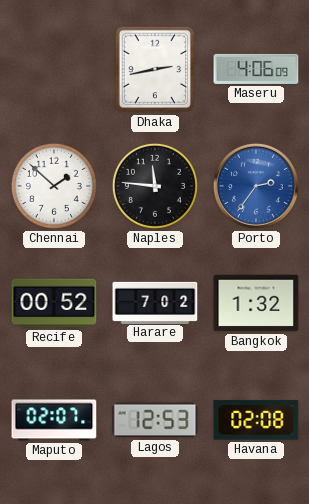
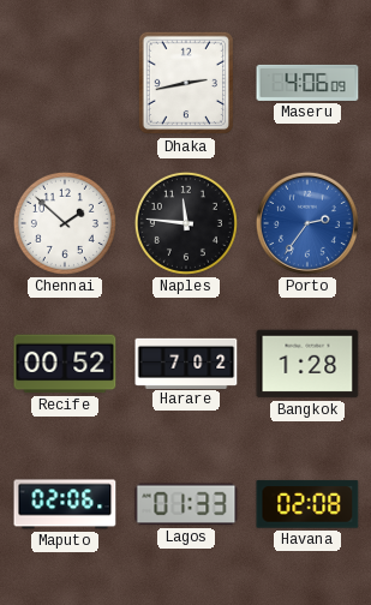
Bangkok: 1:32 -> 1:28 (307, 364)
Maputo: 02:07 -> 02:06 (65, 504)
Lagos: 12:53 -> 01:33 (186, 504)
